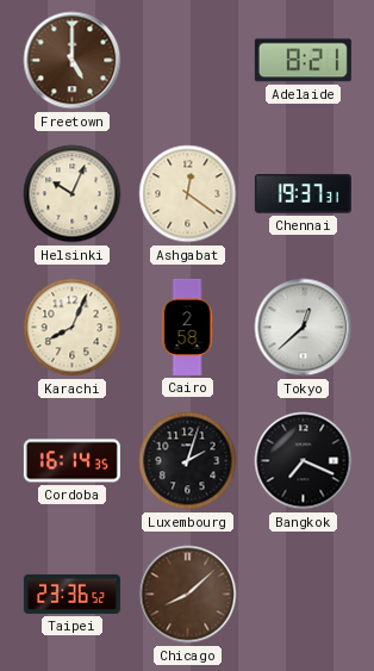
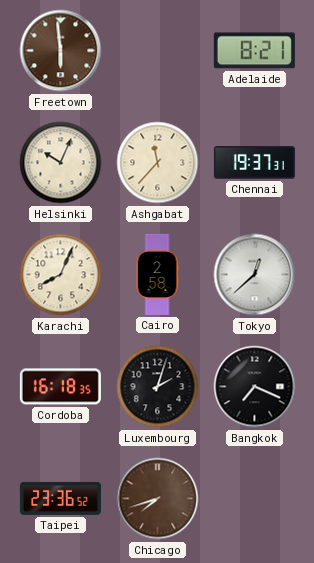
Freetown: 5:00 -> 5:59 (61, 51)
Ashgabat: 12:21 -> 11:37 (158, 163)
Cordoba: 16:14 -> 16:18 (60, 387)
Chicago: 8:08 -> 7:42 (158, 499)
